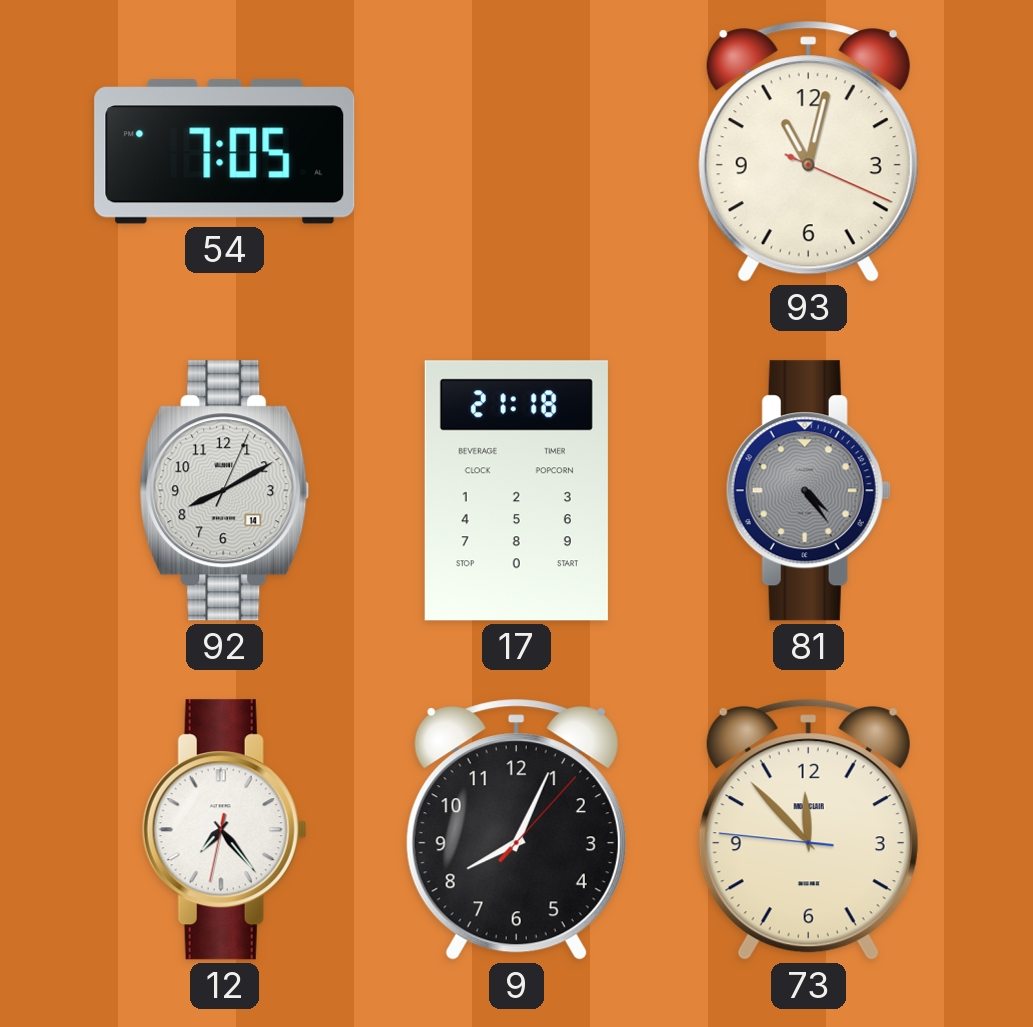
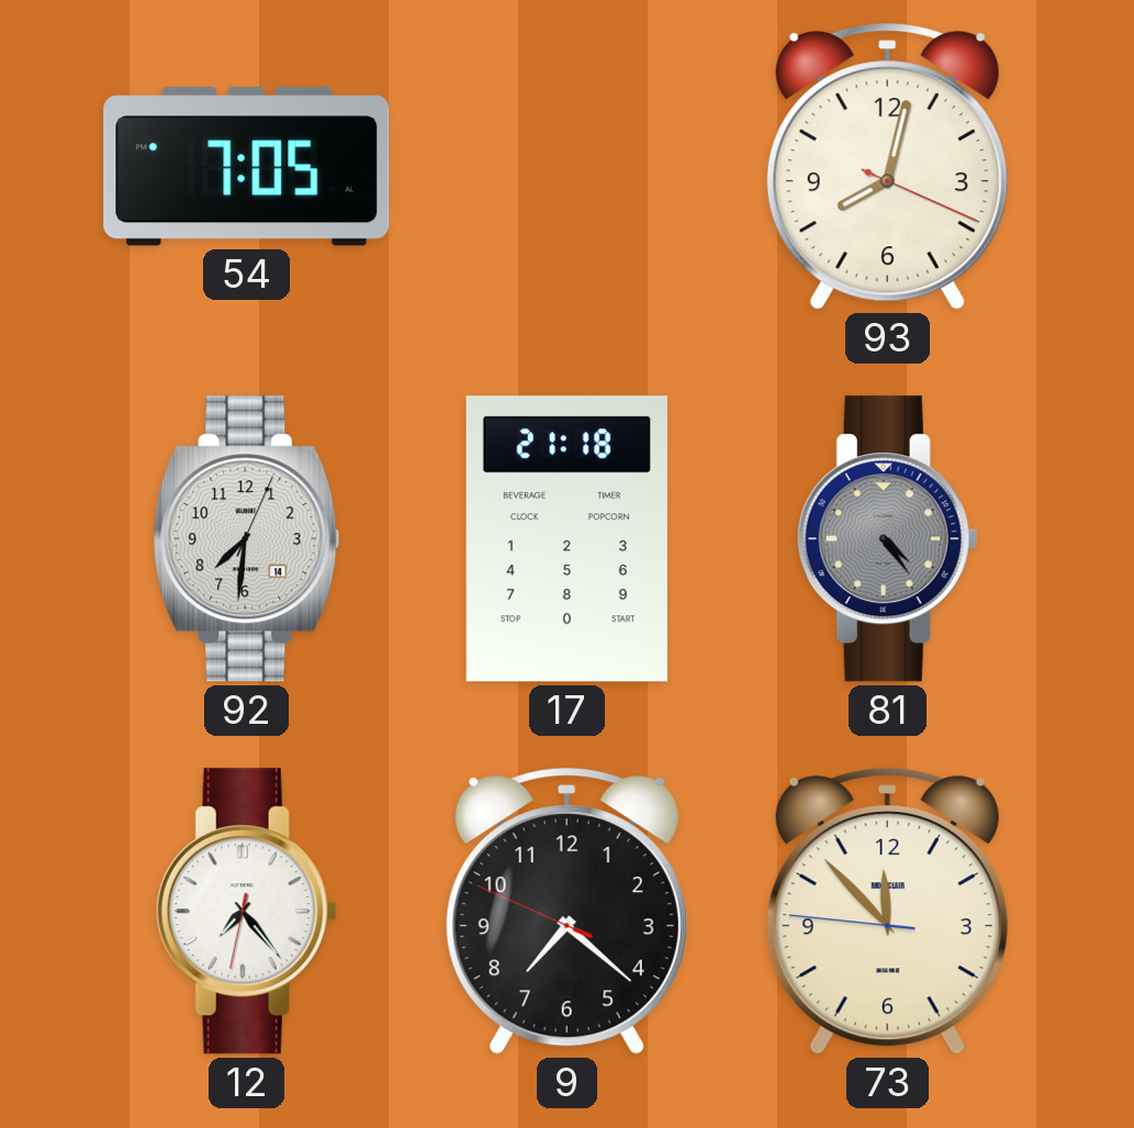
93: 11:02 -> 8:02 (887, 167)
92: 8:10 -> 7:31 (247, 539)
9: 8:04 -> 7:21 (566, 912)
